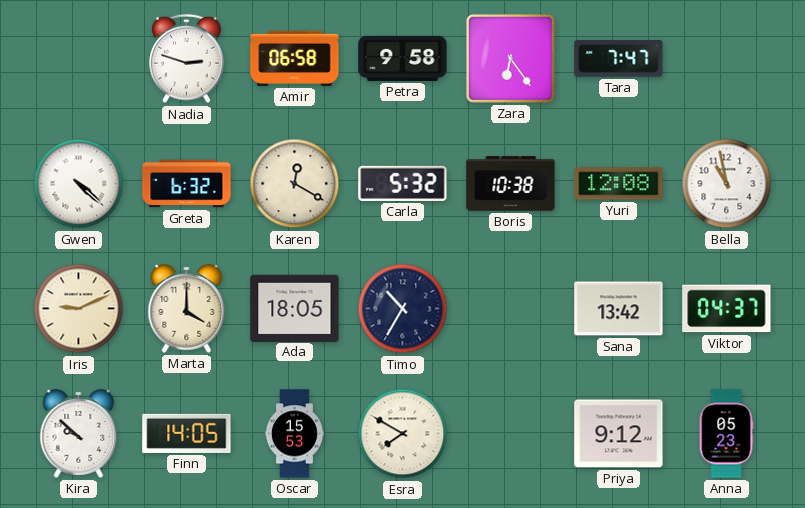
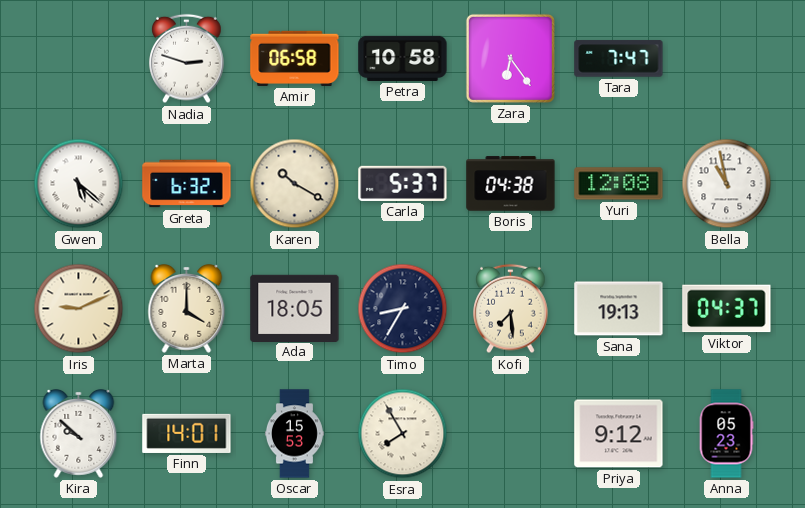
Petra: 9:58 -> 10:58 (403, 58)
Gwen: 4:22 -> 5:22 (79, 184)
Karen: 12:20 -> 10:20 (295, 184)
Carla: 5:32 -> 5:37 (403, 183)
Boris: 10:38 -> 04:38 (511, 184)
Timo: 10:35 -> 8:35 (403, 309)
Kofi: none -> 7:29 (511, 309)
Sana: 13:42 -> 19:13 (619, 309)
Finn: 14:05 -> 14:01 (187, 433)
Esra: 7:50 -> 7:55 (403, 434)
